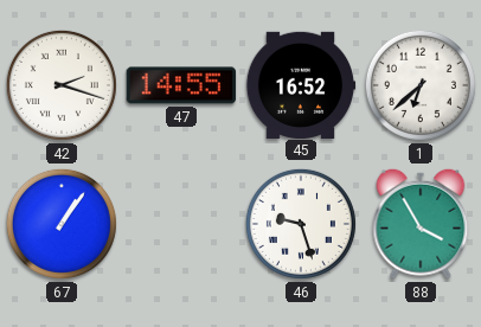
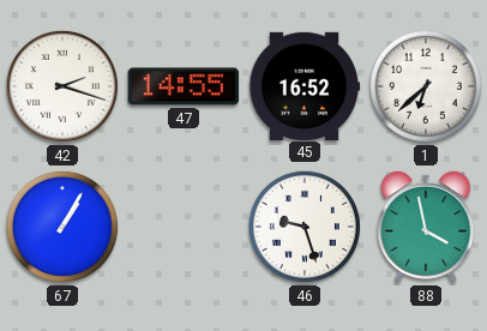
67: 1:06 -> 1:05 (62, 227)
88: 3:55 -> 3:58 (426, 227)
